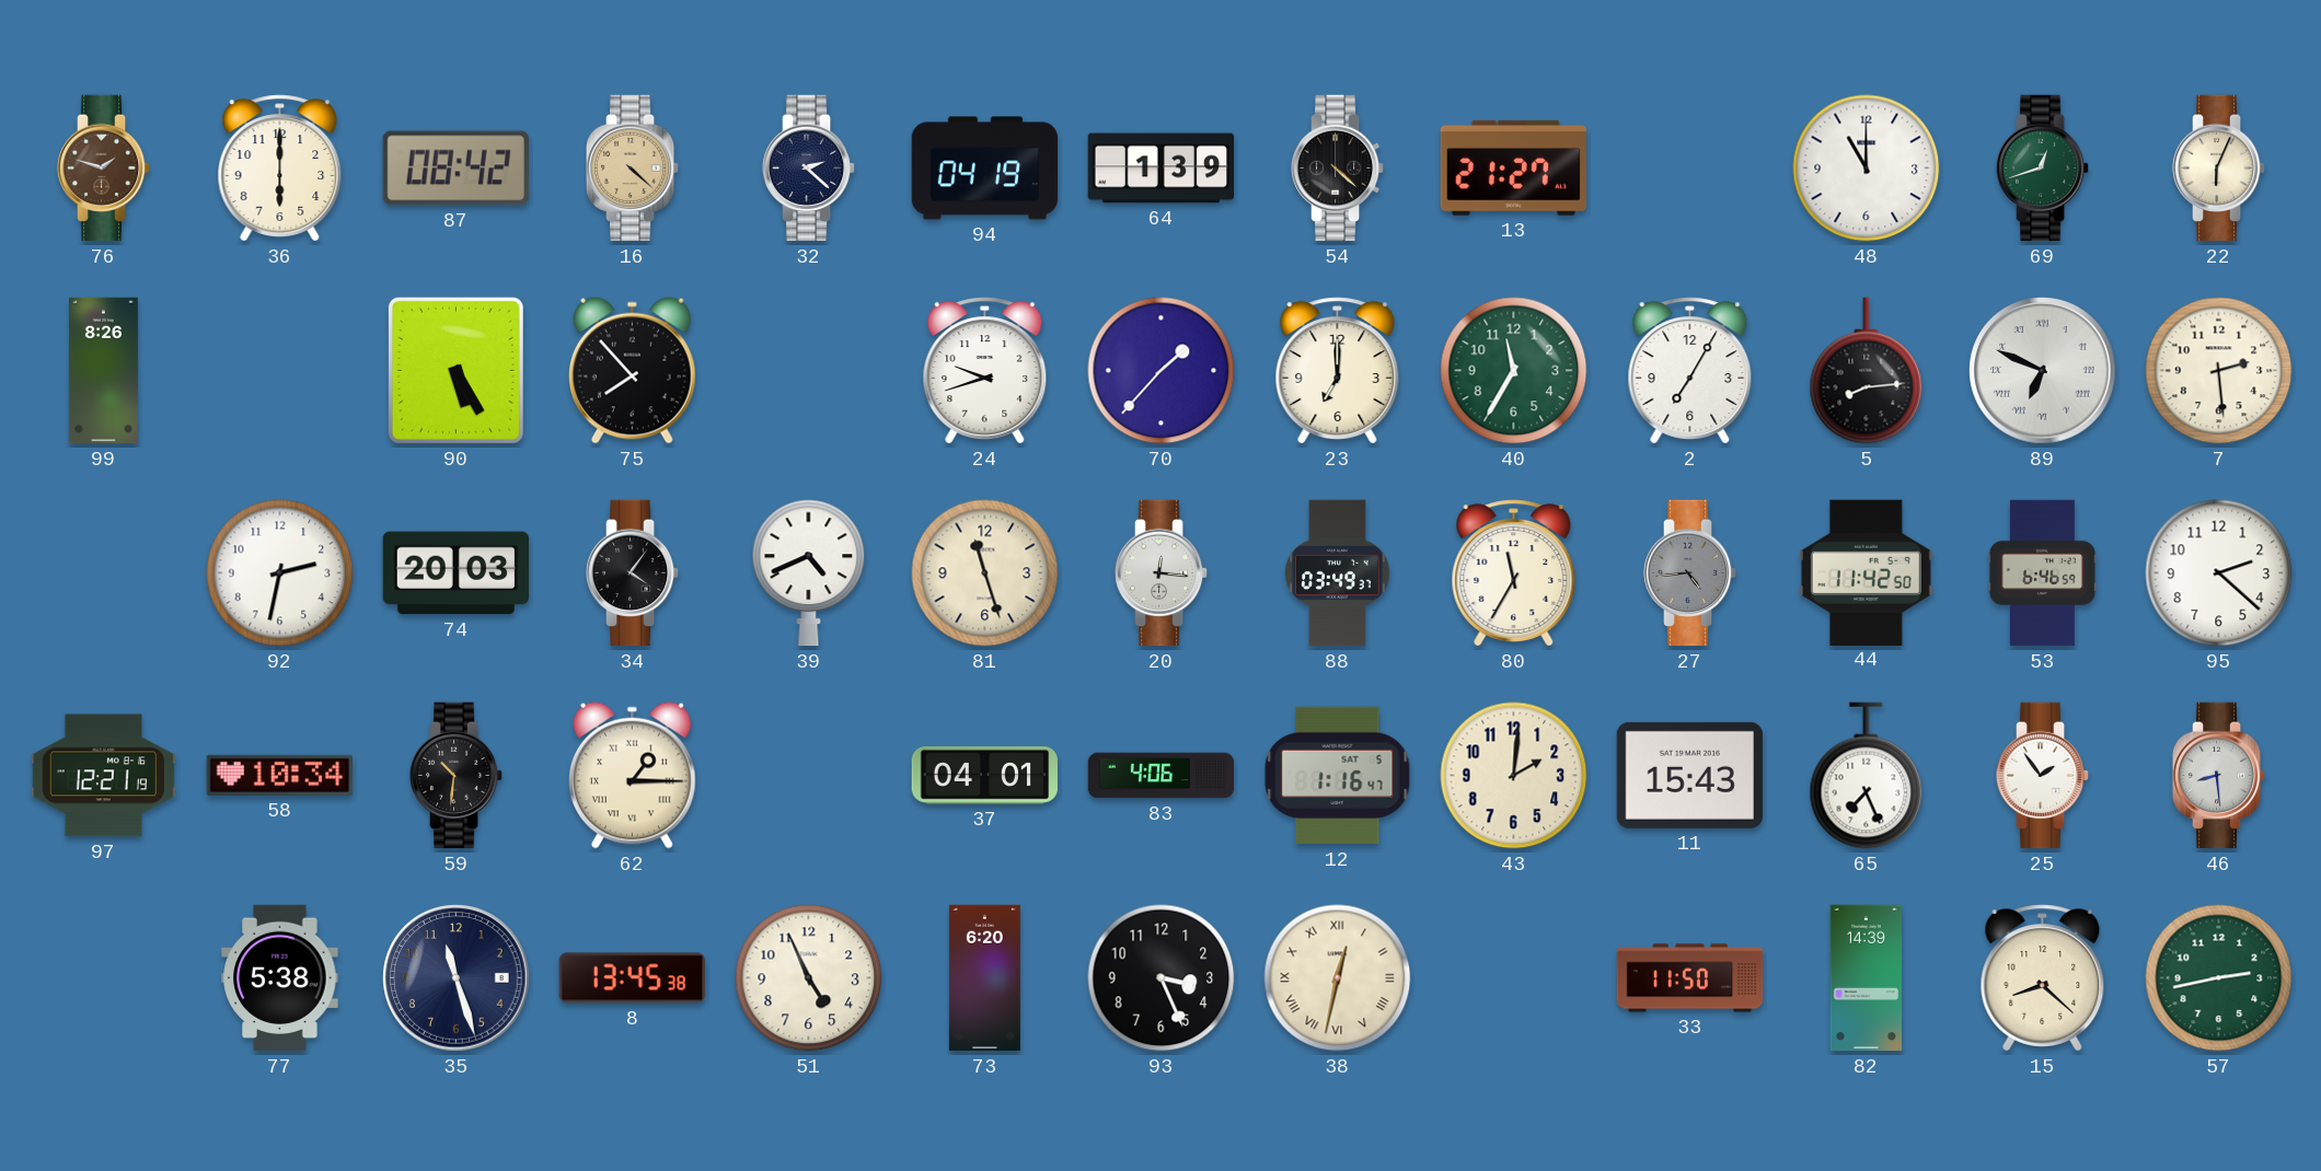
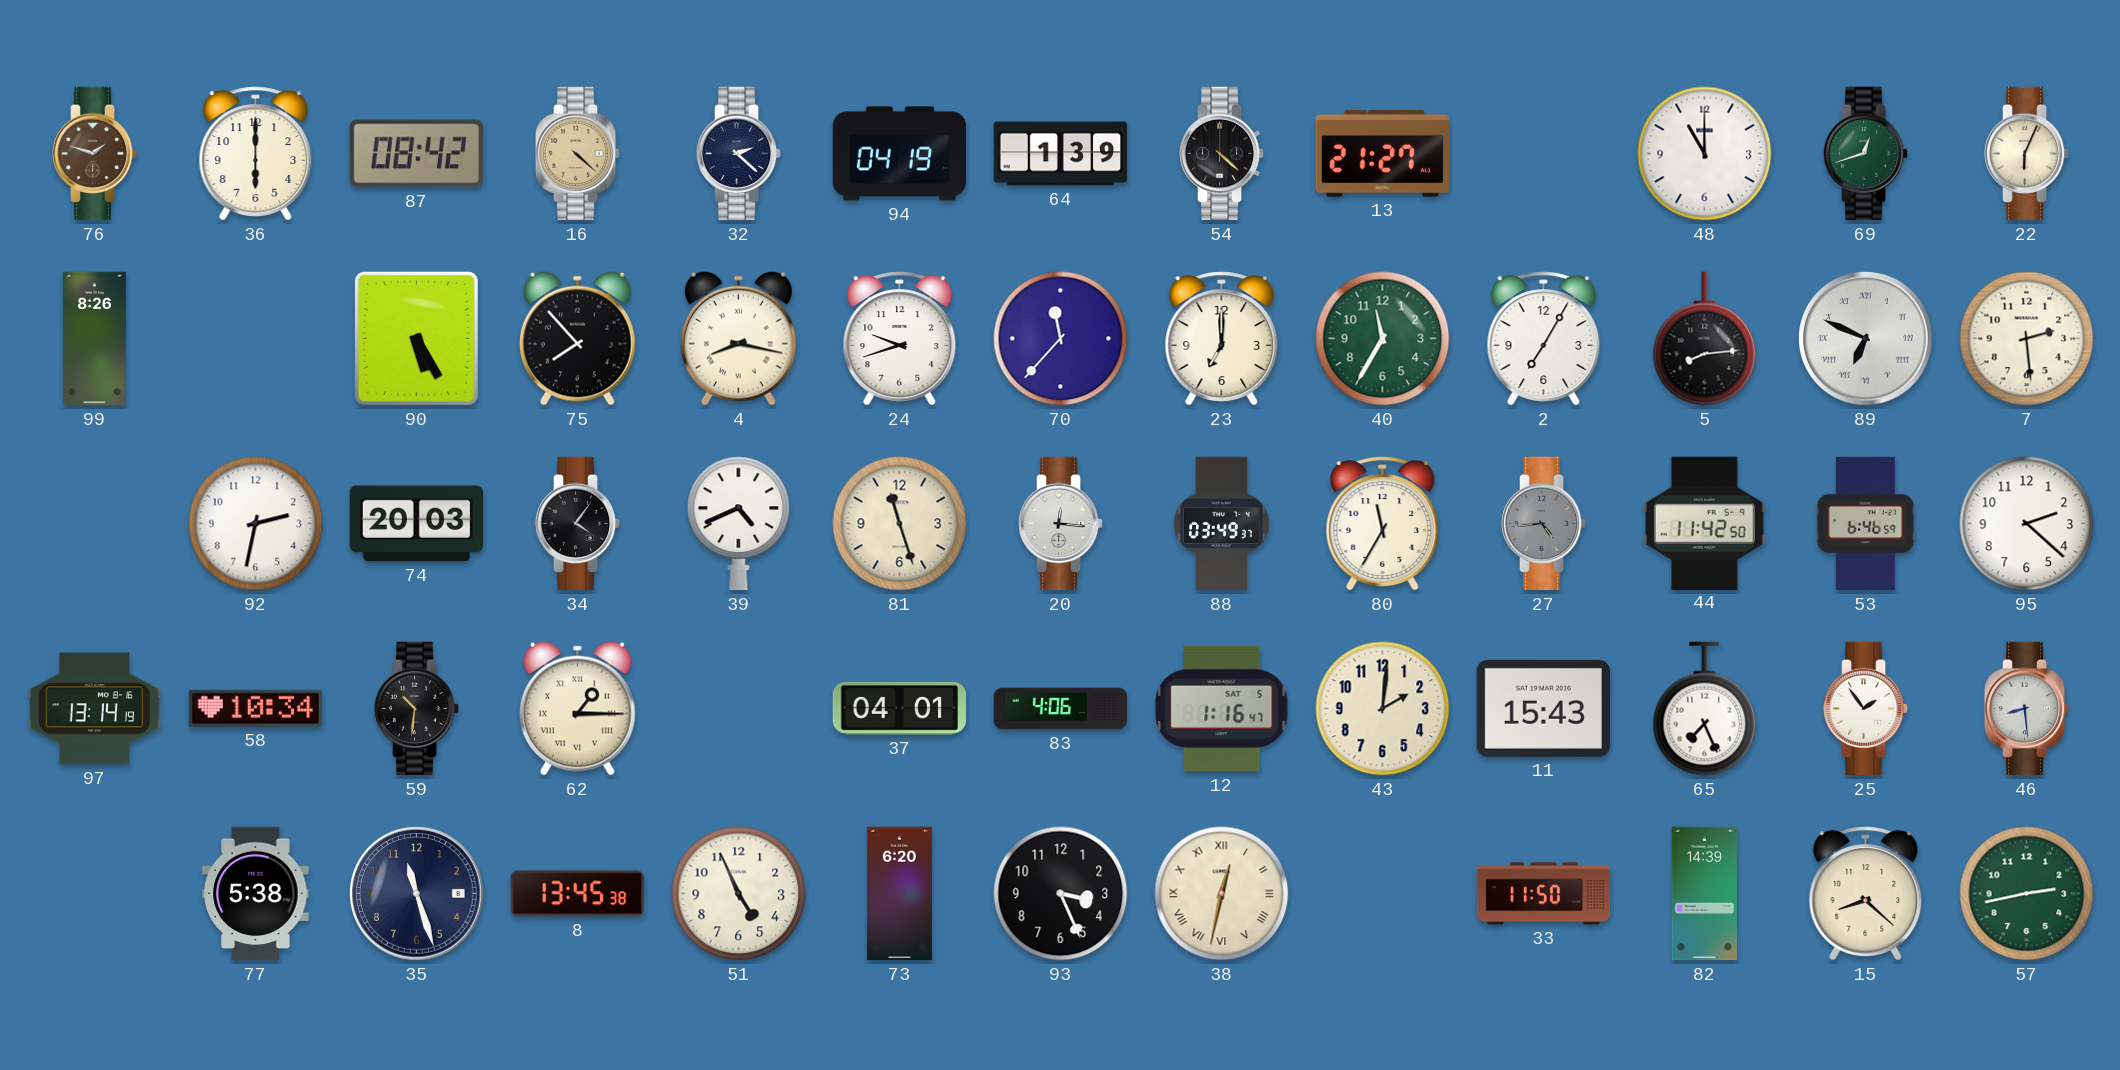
4: none -> 8:17 (738, 338)
70: 1:37 -> 11:37 (1061, 339)
97: 12:21 -> 13:14 (95, 709)
